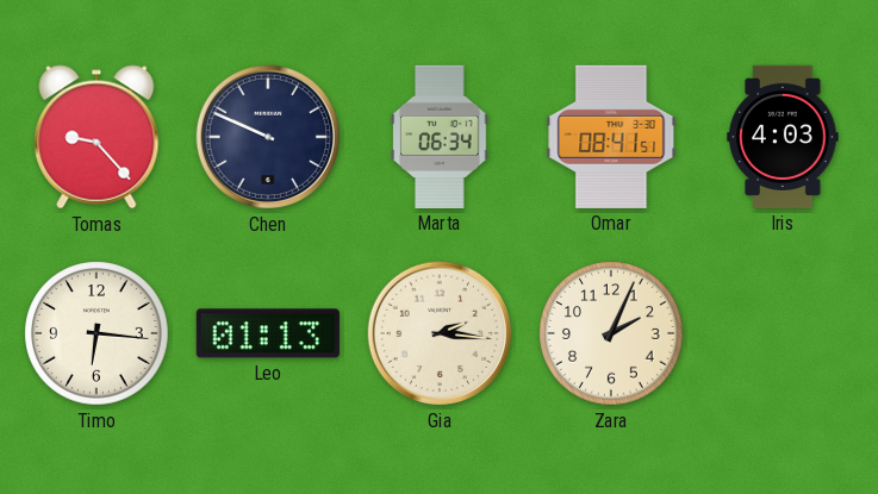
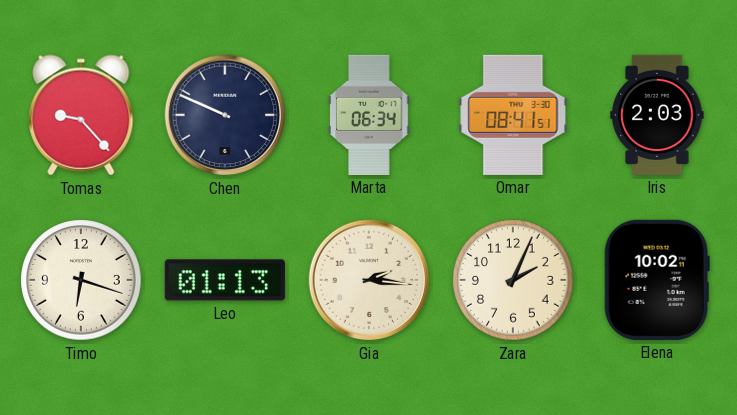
Iris: 4:03 -> 2:03 (657, 115)
Timo: 6:16 -> 6:18 (81, 280)
Elena: none -> 10:02 (657, 280)
